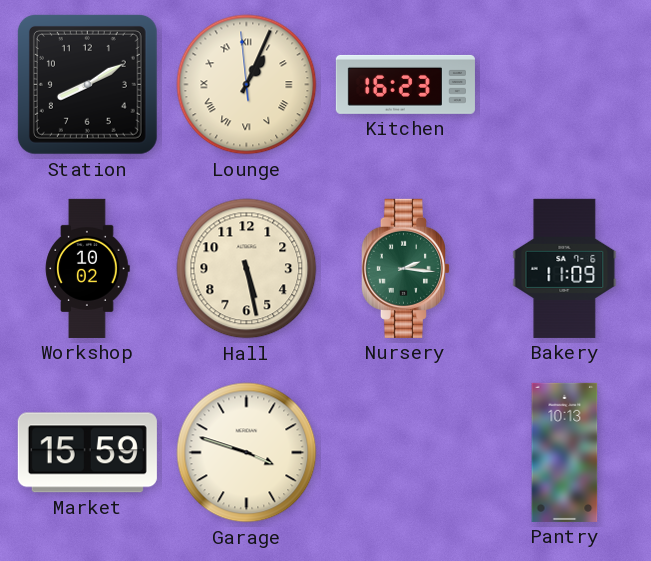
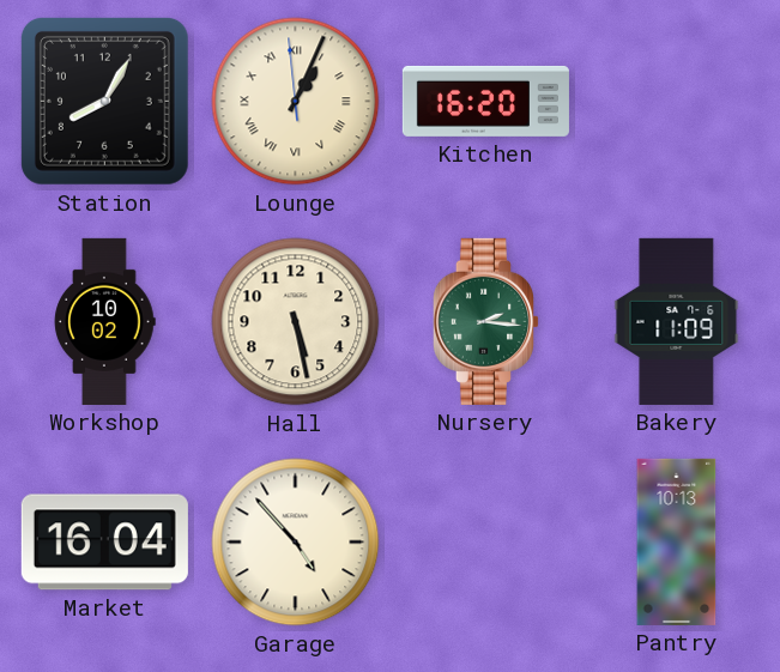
Station: 8:10 -> 8:05 (104, 101)
Kitchen: 16:23 -> 16:20 (485, 101)
Market: 15:59 -> 16:04 (104, 543)
Garage: 3:48 -> 4:53 (296, 543)
